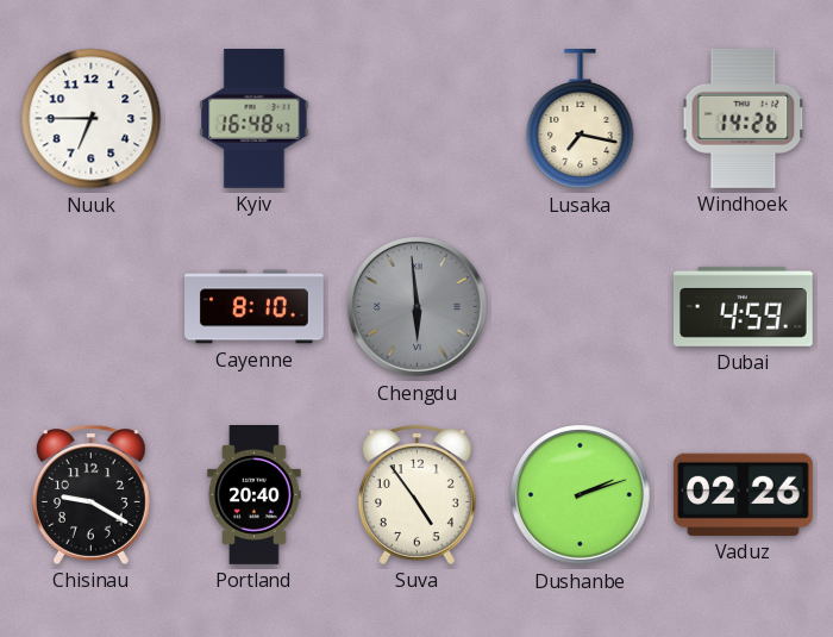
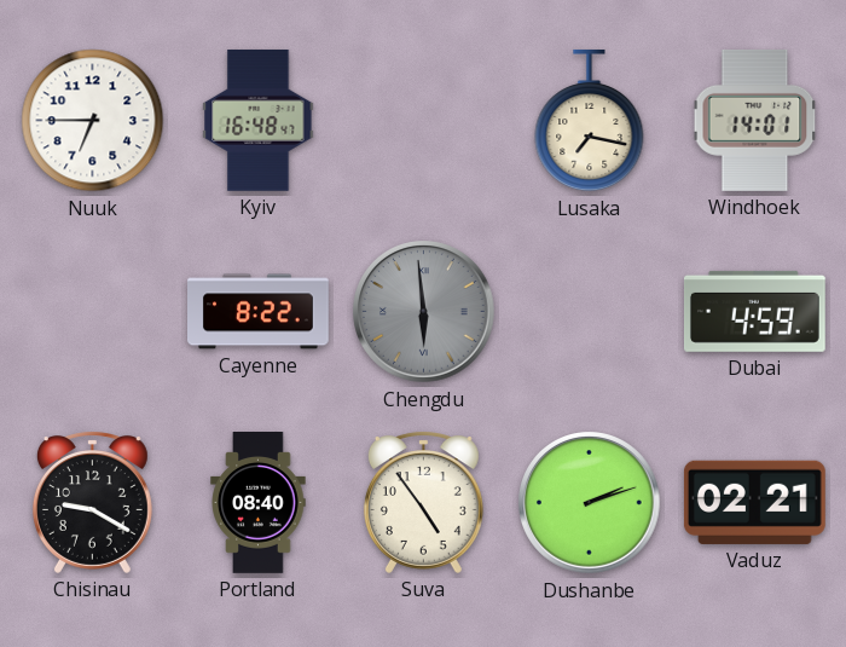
Windhoek: 14:26 -> 14:01 (755, 120)
Cayenne: 8:10 -> 8:22 (259, 312)
Portland: 20:40 -> 08:40 (259, 503)
Vaduz: 02:26 -> 02:21 (754, 502)
